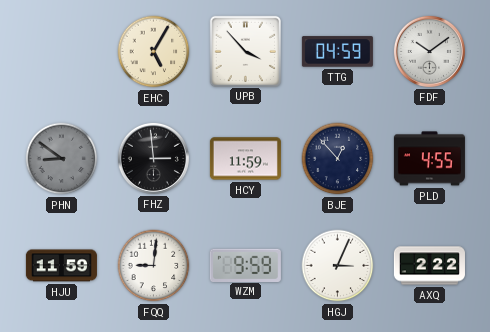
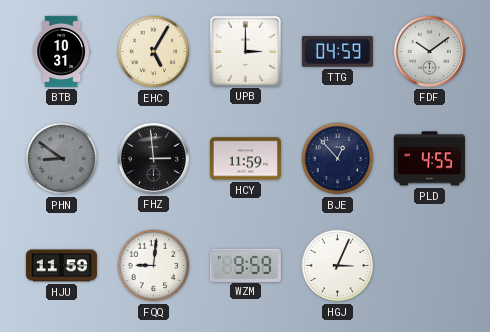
BTB: none -> 10:31 (62, 51)
UPB: 3:53 -> 3:00 (245, 51)
AXQ: 2:22 -> none (429, 266)
